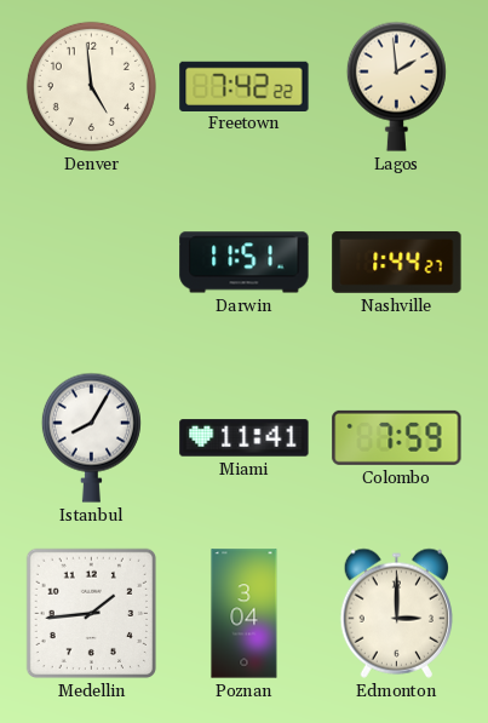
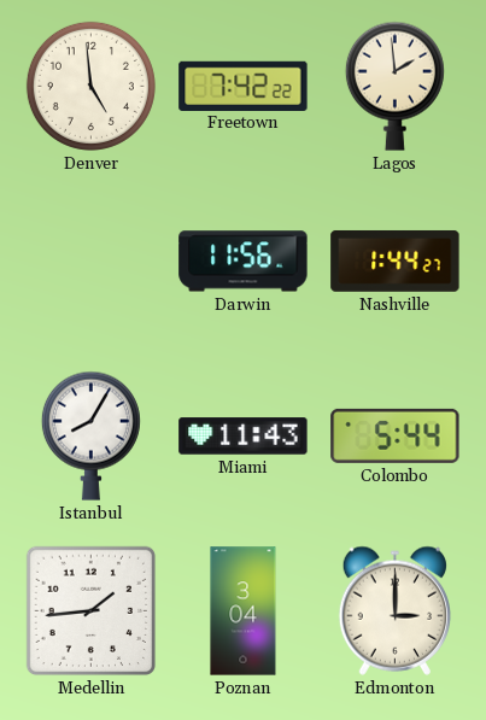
Darwin: 11:51 -> 11:56 (244, 262)
Miami: 11:41 -> 11:43 (244, 437)
Colombo: 7:59 -> 5:44 (396, 435)
